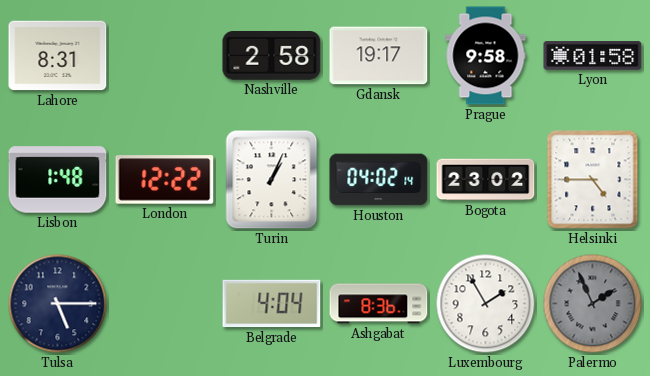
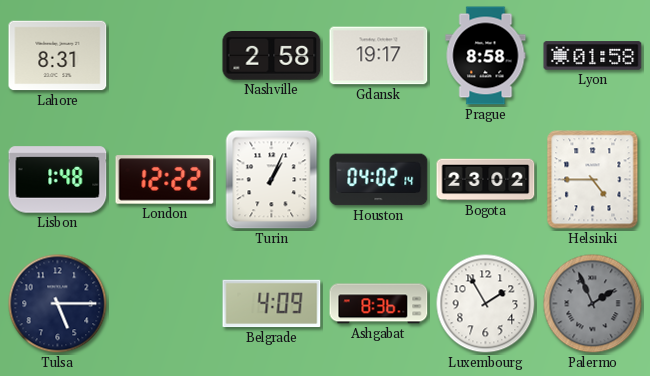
Prague: 9:58 -> 8:58 (486, 56)
Belgrade: 4:04 -> 4:09 (272, 304)
